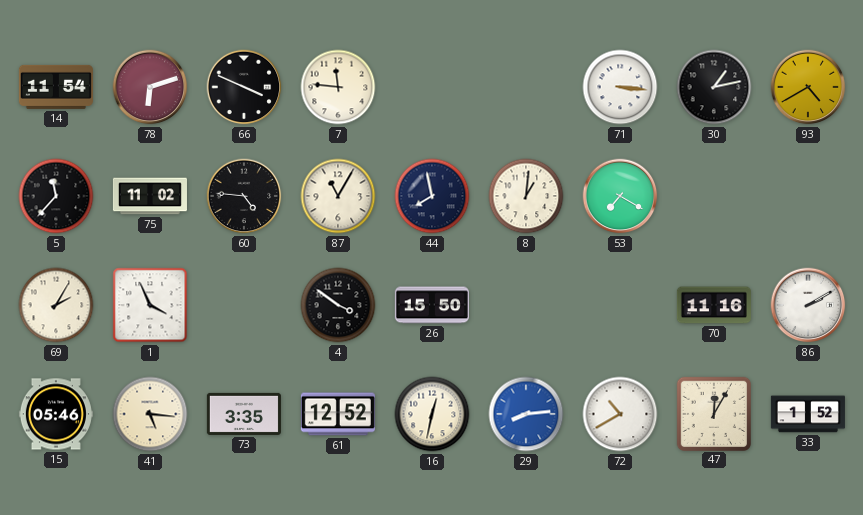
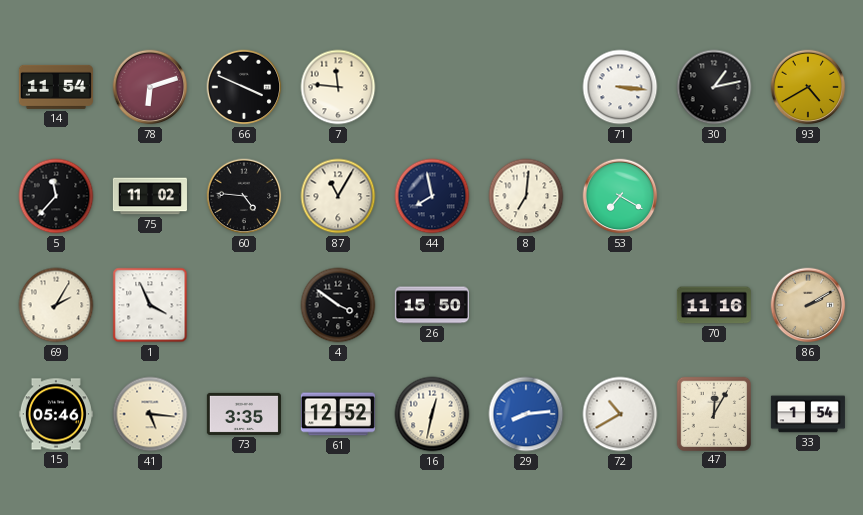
8: 1:01 -> 7:01 (526, 196)
86 dial: white -> champagne (808, 305)
33: 1:52 -> 1:54 (808, 414)
